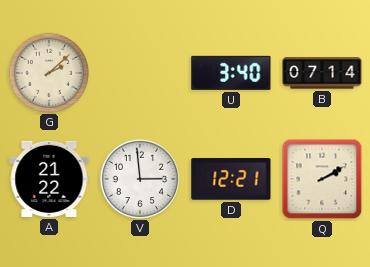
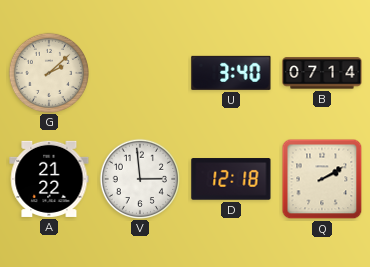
D: 12:21 -> 12:18 (231, 179)
